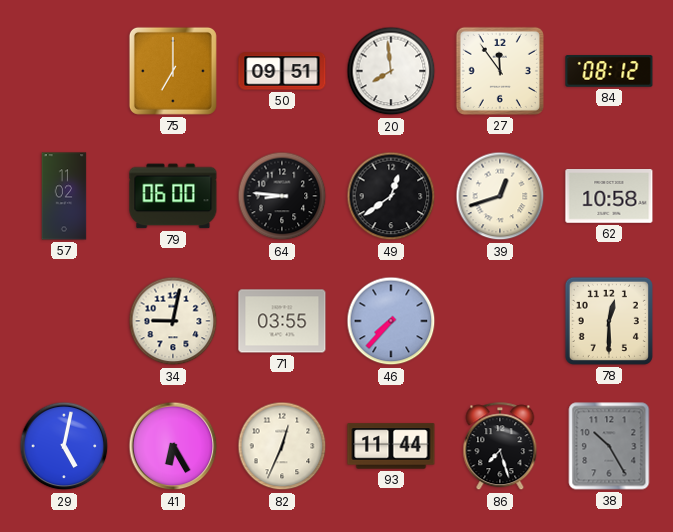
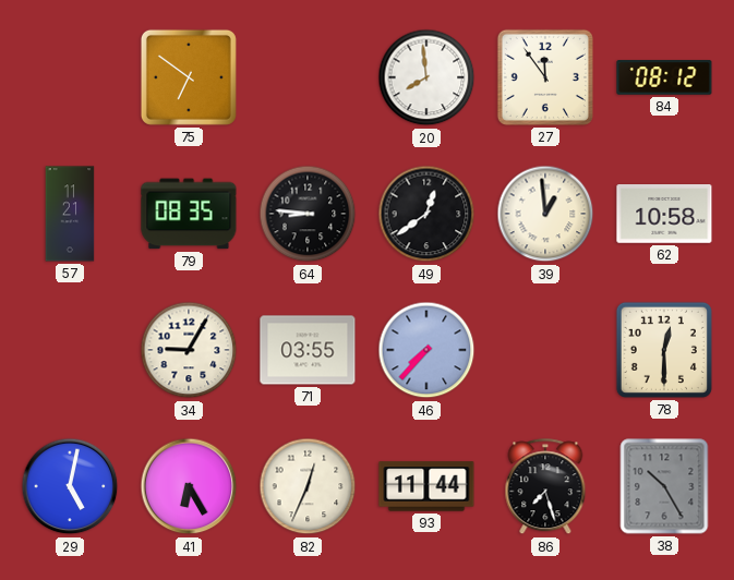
75: 7:00 -> 6:51 (189, 77)
50: 09:51 -> none (282, 71)
57: 11:02 -> 11:21 (70, 214)
79: 06:00 -> 08:35 (189, 214)
39: 12:42 -> 12:59 (545, 214)
34: 9:02 -> 9:05 (189, 350)
